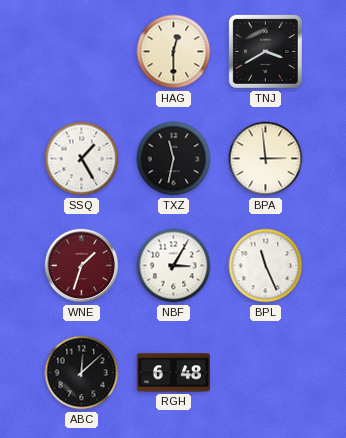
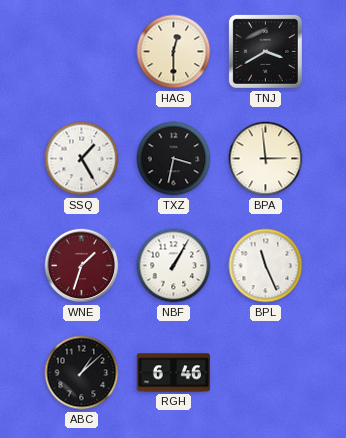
TXZ: 11:32 -> 3:32 (174, 159)
NBF: 3:05 -> 1:05 (174, 266)
ABC: 12:08 -> 1:08 (82, 373)
RGH: 6:48 -> 6:46 (173, 373)
